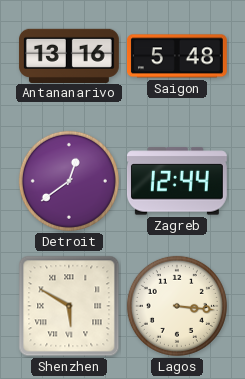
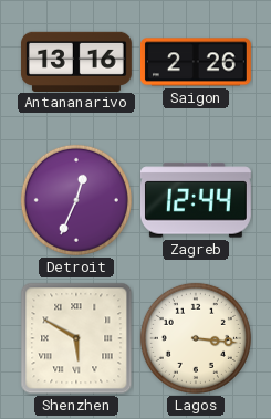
Saigon: 5:48 -> 2:26 (196, 62)
Detroit: 12:39 -> 12:34 (76, 200)
